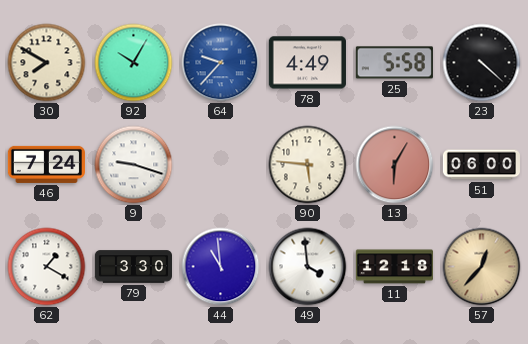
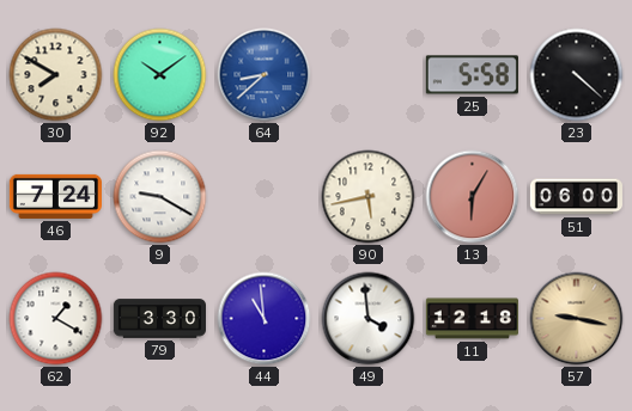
92: 10:05 -> 10:09 (160, 75)
64: 9:37 -> 8:38 (265, 75)
78: 4:49 -> none (307, 63)
9: 9:18 -> 9:20 (160, 197)
90: 5:46 -> 5:43 (369, 197)
57: 12:37 -> 9:17 (577, 319)
